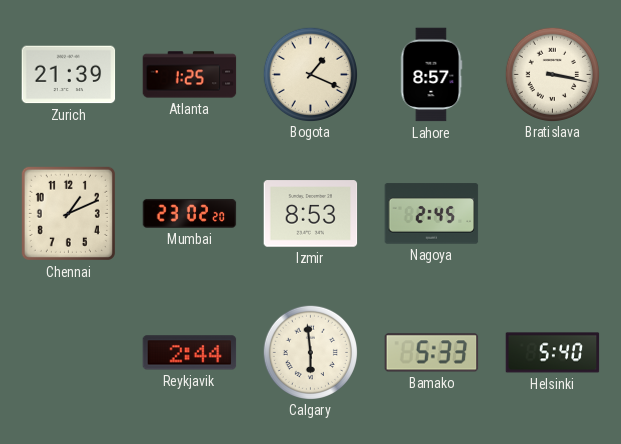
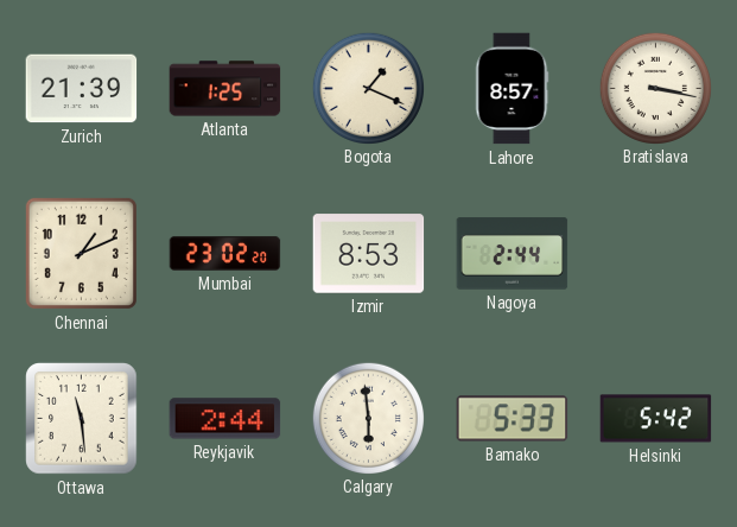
Nagoya: 2:45 -> 2:44 (513, 254)
Ottawa: none -> 11:29 (82, 419)
Helsinki: 5:40 -> 5:42 (656, 419)
